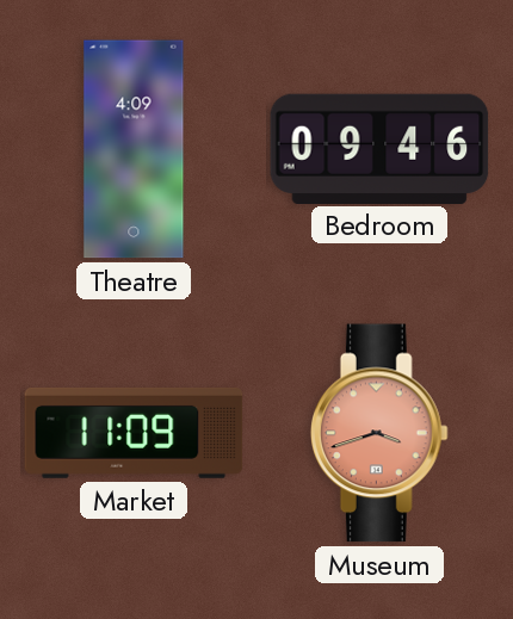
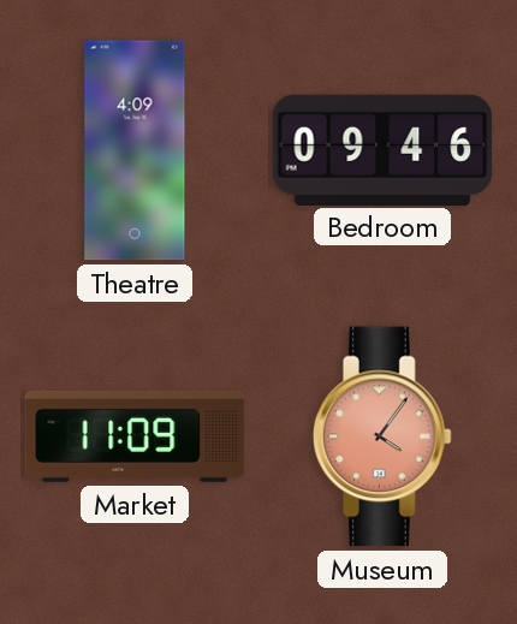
Museum: 3:42 -> 4:06 (382, 436)
